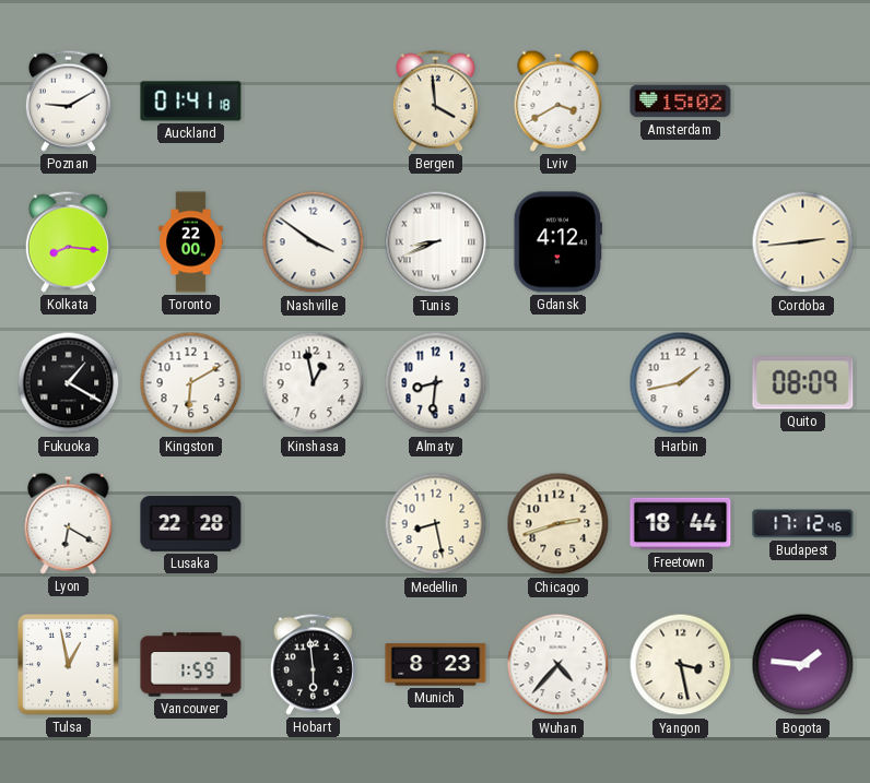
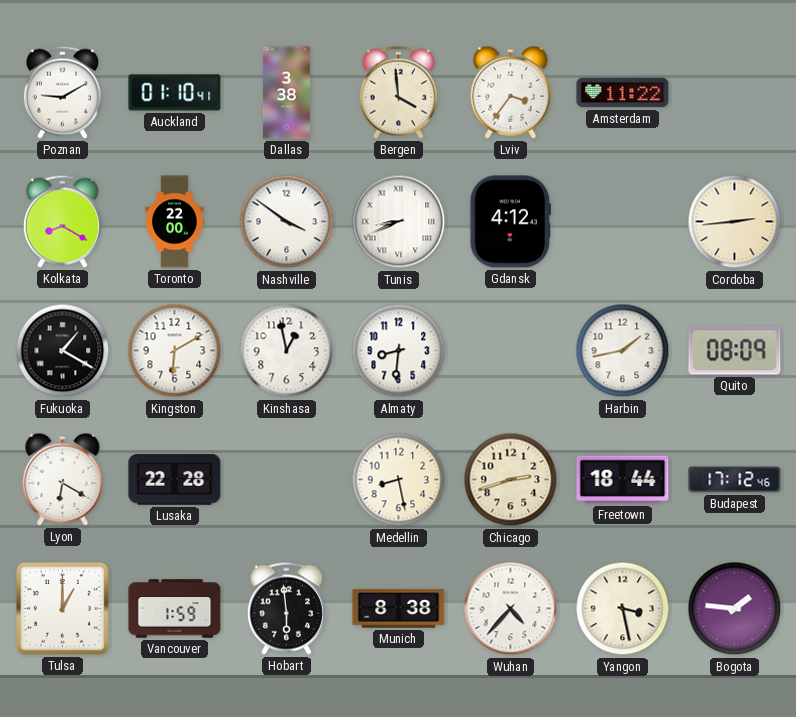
Auckland: 01:41 -> 01:10 (175, 93)
Dallas: none -> 3:38 (286, 93)
Lviv: 3:40 -> 3:36 (511, 92)
Amsterdam: 15:02 -> 11:22 (623, 93)
Kolkata: 8:16 -> 8:20 (62, 221)
Tulsa: 12:58 -> 1:00 (63, 609)
Munich: 8:23 -> 8:38 (399, 609)
